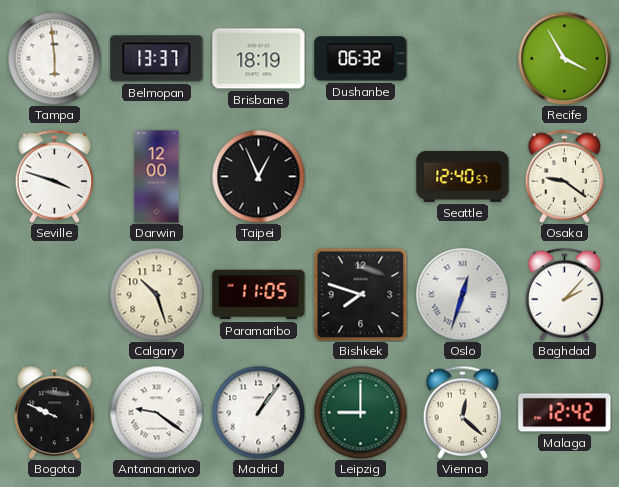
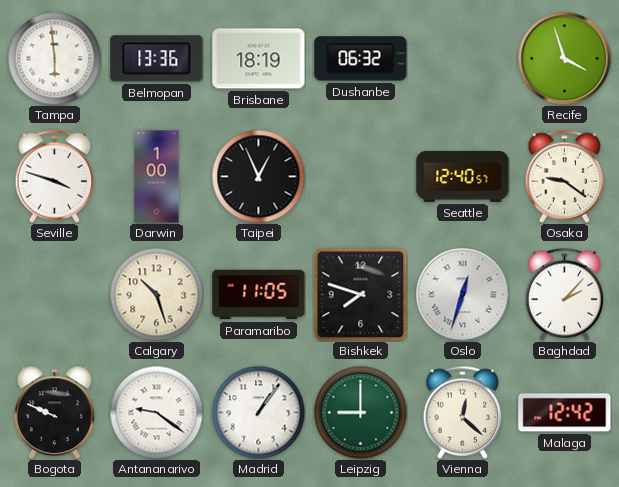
Belmopan: 13:37 -> 13:36 (157, 59)
Recife: 3:55 -> 3:57 (564, 58)
Darwin: 12:00 -> 1:00 (157, 177)
